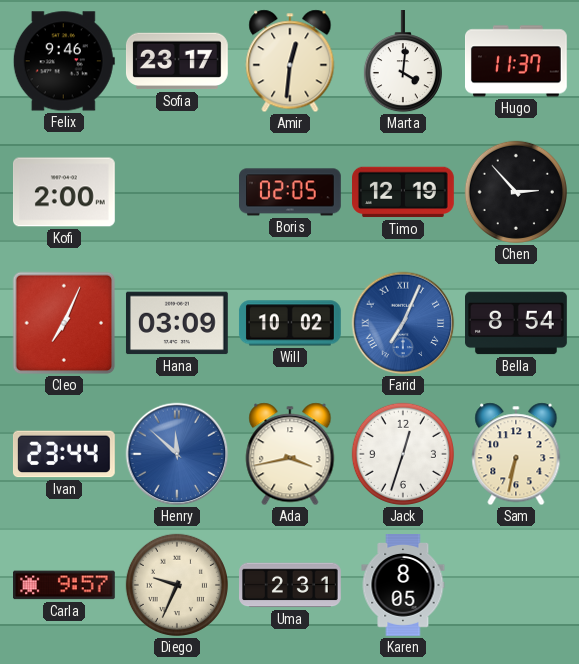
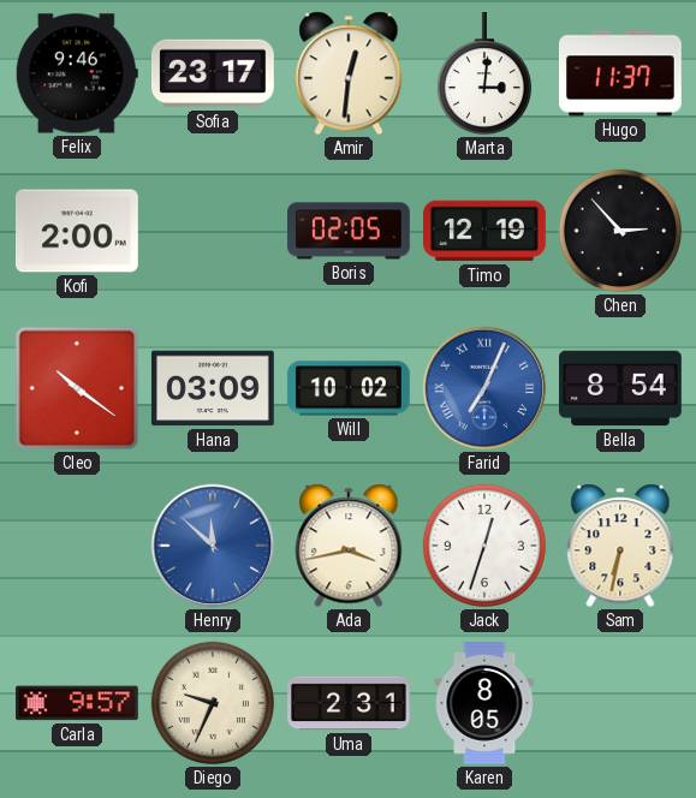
Marta: 4:01 -> 3:01 (484, 75)
Cleo: 7:04 -> 10:21 (77, 388)
Ivan: 23:44 -> none (64, 454)
